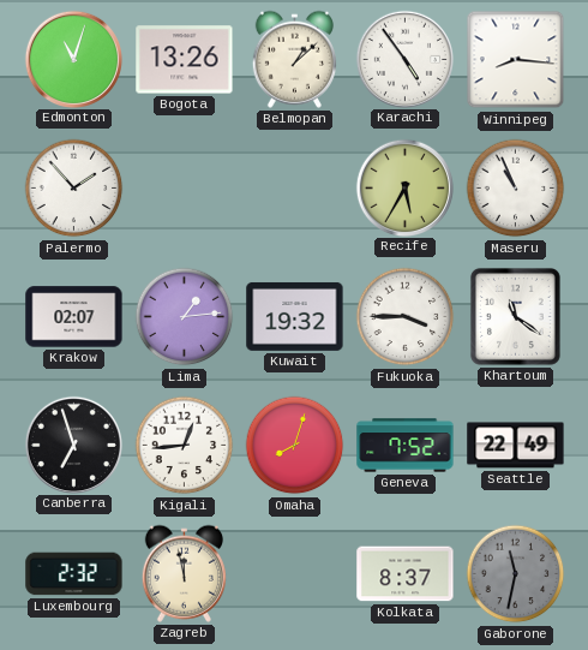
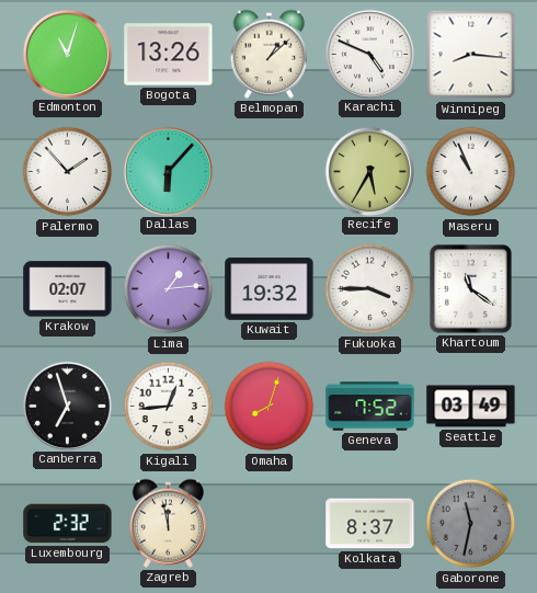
Karachi: 4:54 -> 4:49 (369, 54)
Dallas: none -> 6:07 (168, 171)
Seattle: 22:49 -> 03:49 (471, 407)
